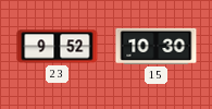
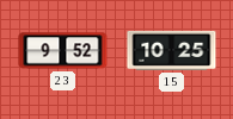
15: 10:30 -> 10:25 (172, 50)
